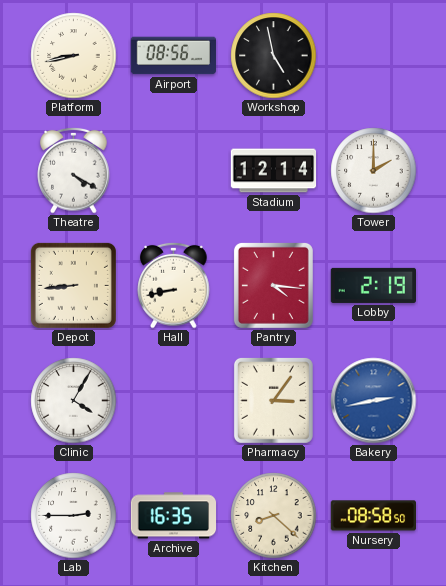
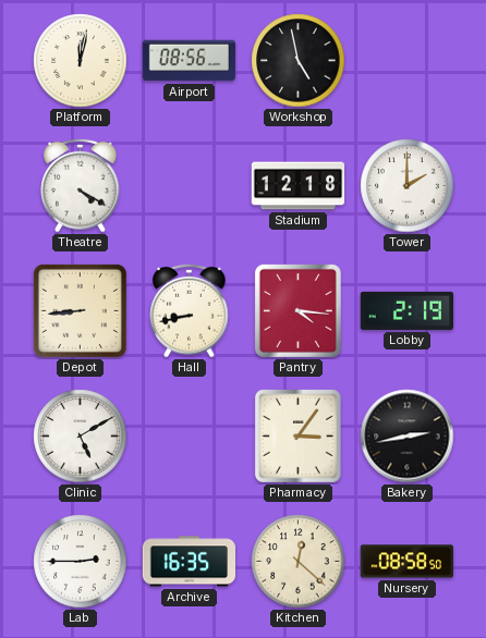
Platform: 8:43 -> 12:02 (81, 61)
Stadium: 12:14 -> 12:18 (299, 186)
Clinic: 4:05 -> 5:10 (81, 437)
Bakery dial: blue -> black (408, 437)
Kitchen: 8:22 -> 12:22 (299, 562)
